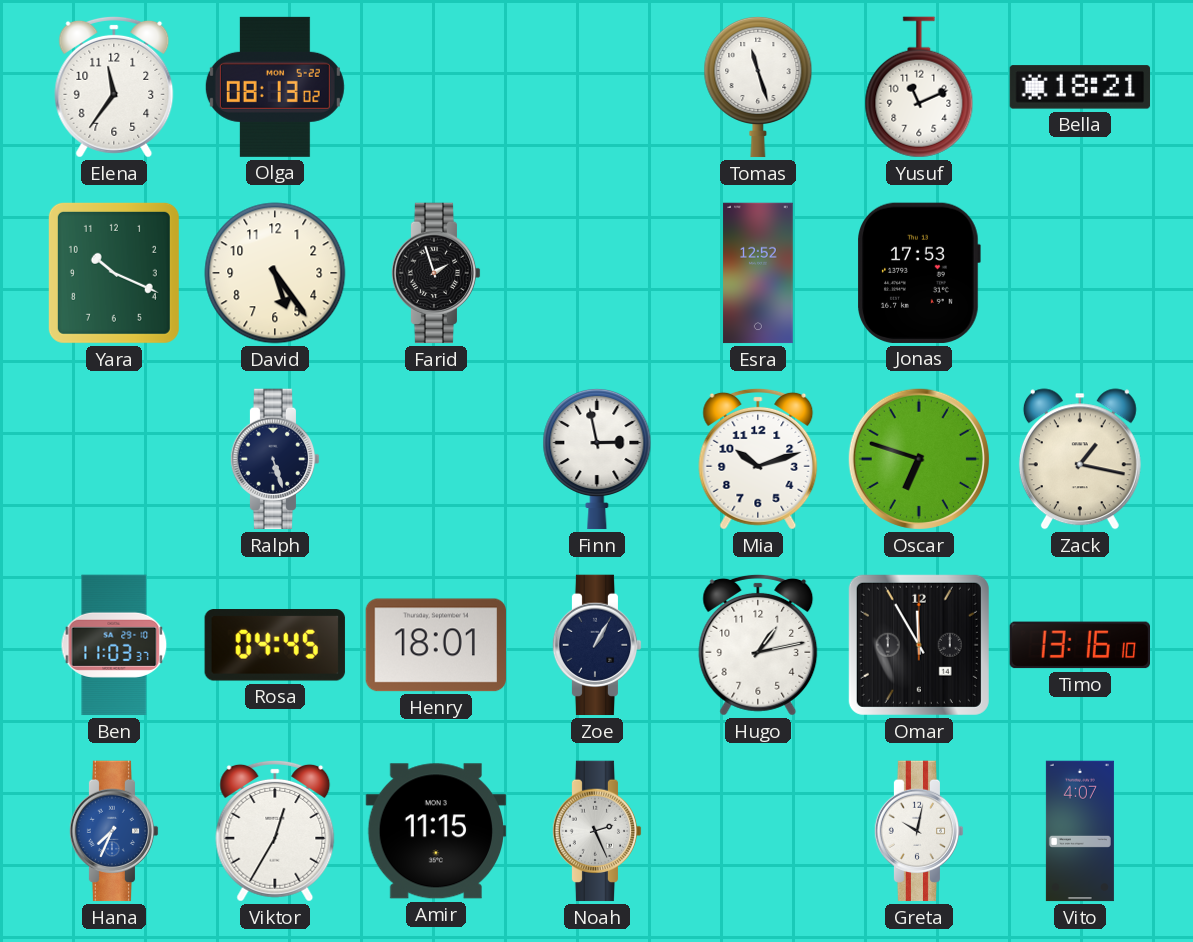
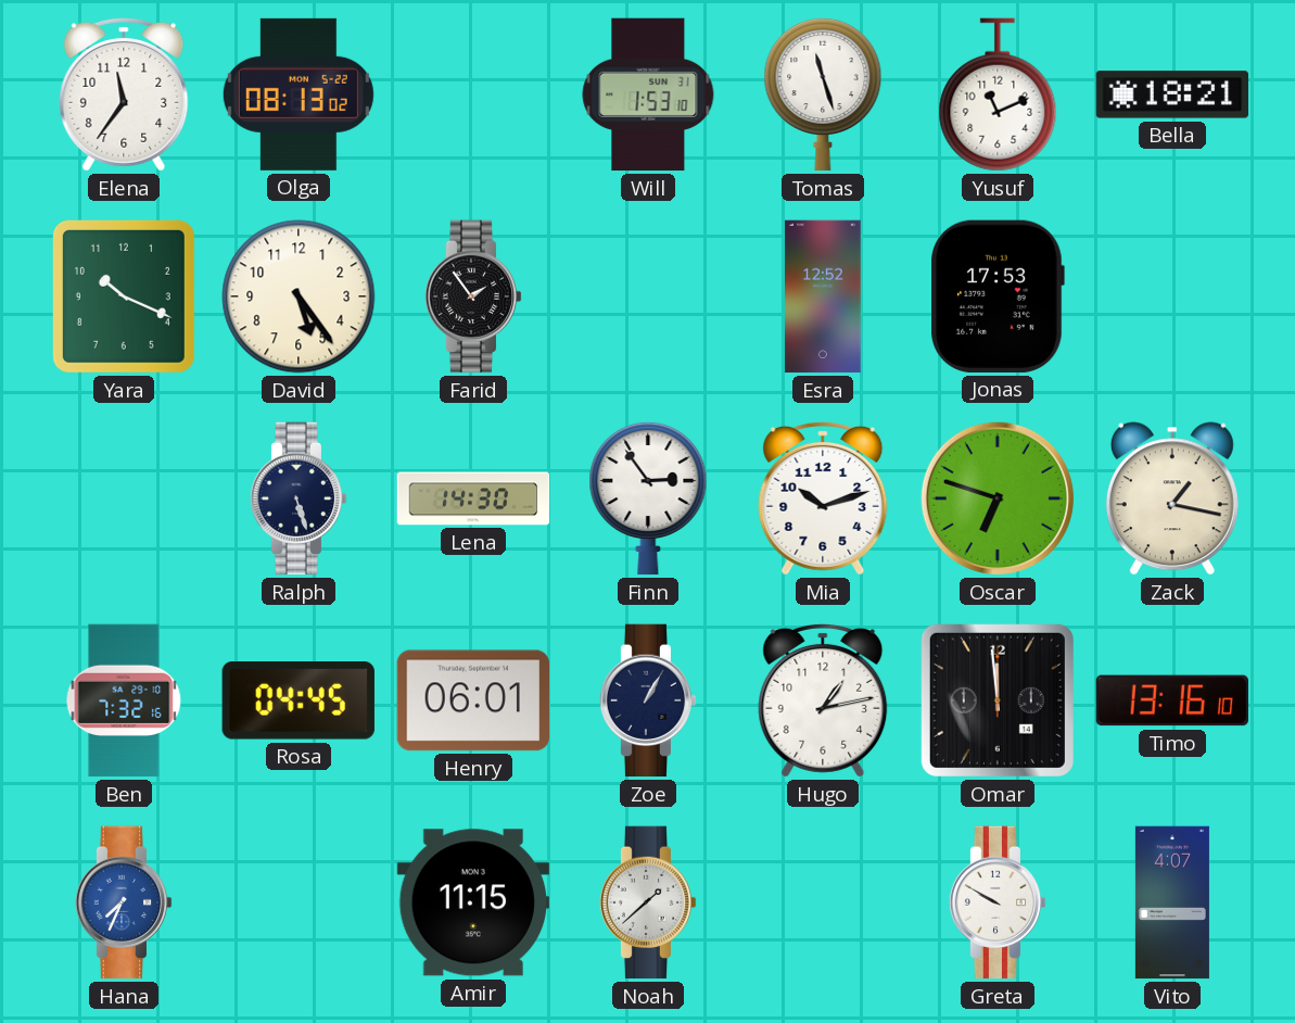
Will: none -> 1:53 (648, 94)
Farid: 1:57 -> 1:54 (473, 296)
Lena: none -> 14:30 (473, 498)
Finn: 2:58 -> 2:54 (648, 498)
Ben: 11:03 -> 7:32 (124, 700)
Henry: 18:01 -> 06:01 (472, 700)
Omar: 11:55 -> 11:59 (998, 700)
Viktor: 12:35 -> none (275, 831)
Noah: 2:26 -> 1:38 (648, 902)
Greta: 10:02 -> 9:50 (998, 902)
